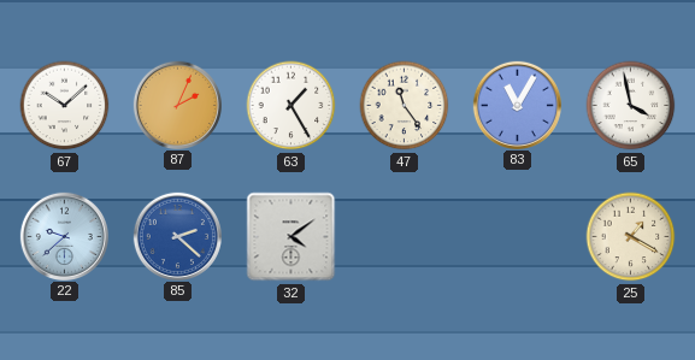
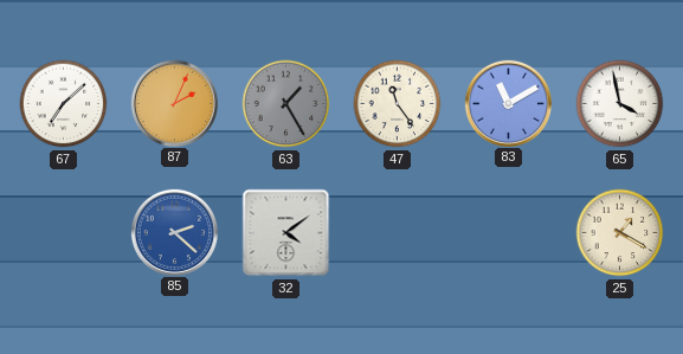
67: 10:08 -> 7:08 (64, 104)
63 dial: white -> grey (286, 104)
83: 11:05 -> 11:10 (508, 103)
22: 9:38 -> none (64, 236)
